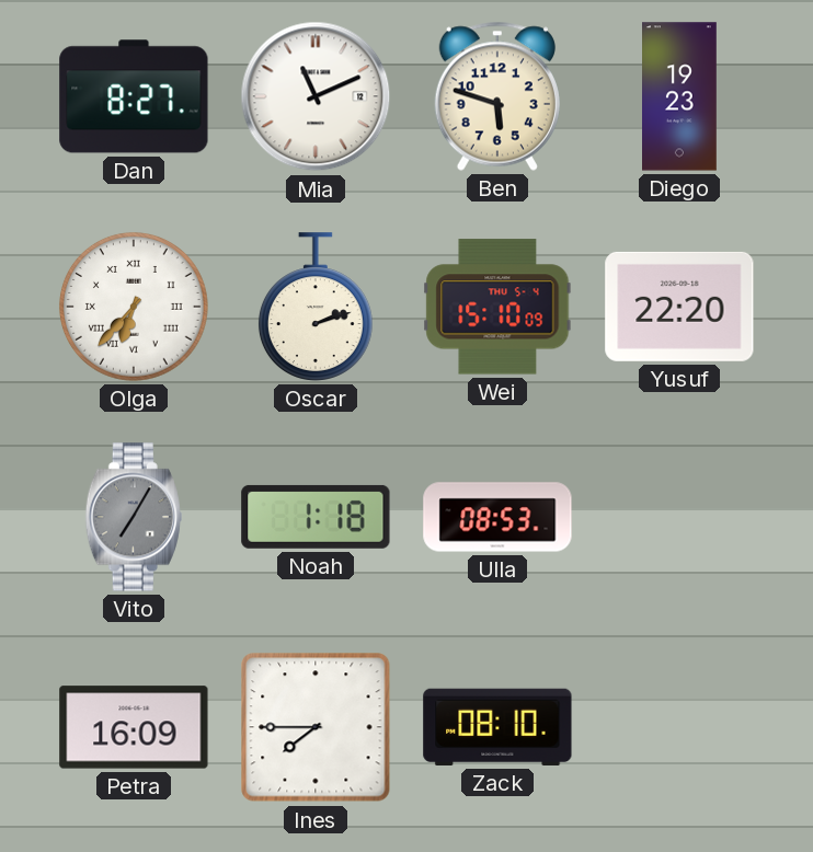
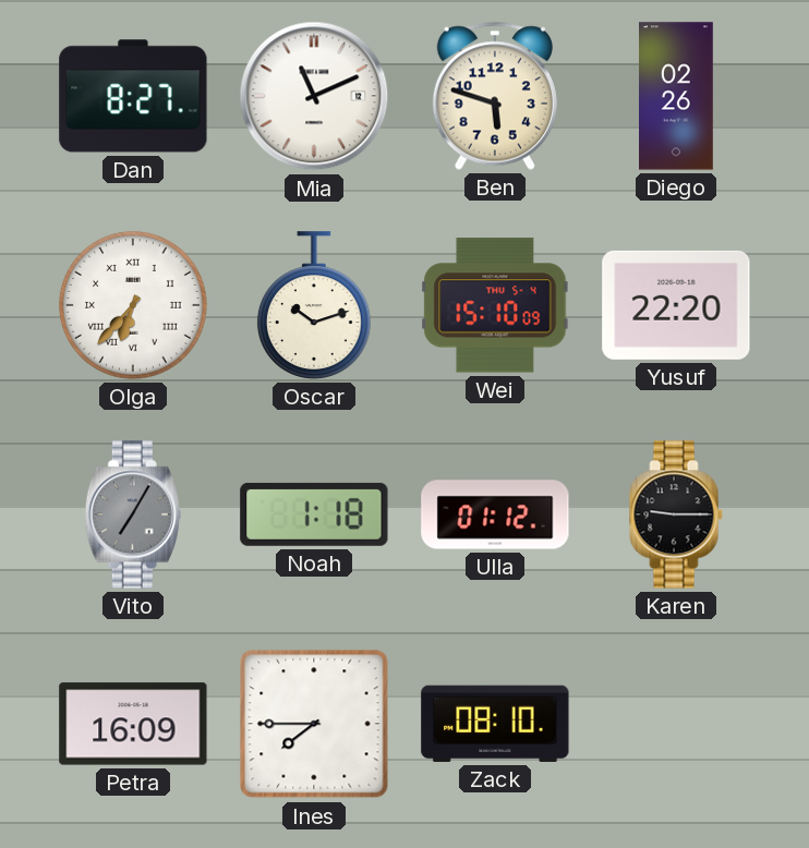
Diego: 19:23 -> 02:26 (677, 96)
Oscar: 2:12 -> 10:12 (314, 305)
Ulla: 08:53 -> 01:12 (495, 514)
Karen: none -> 9:15 (676, 514)
